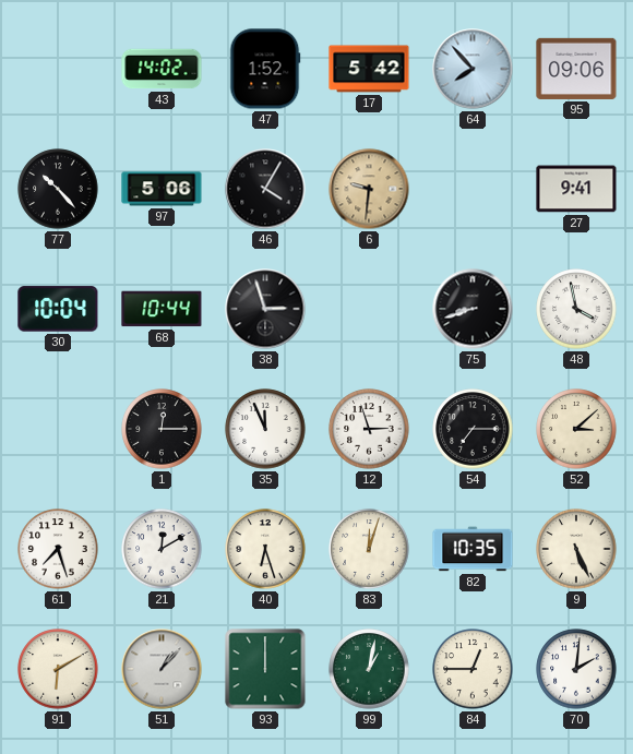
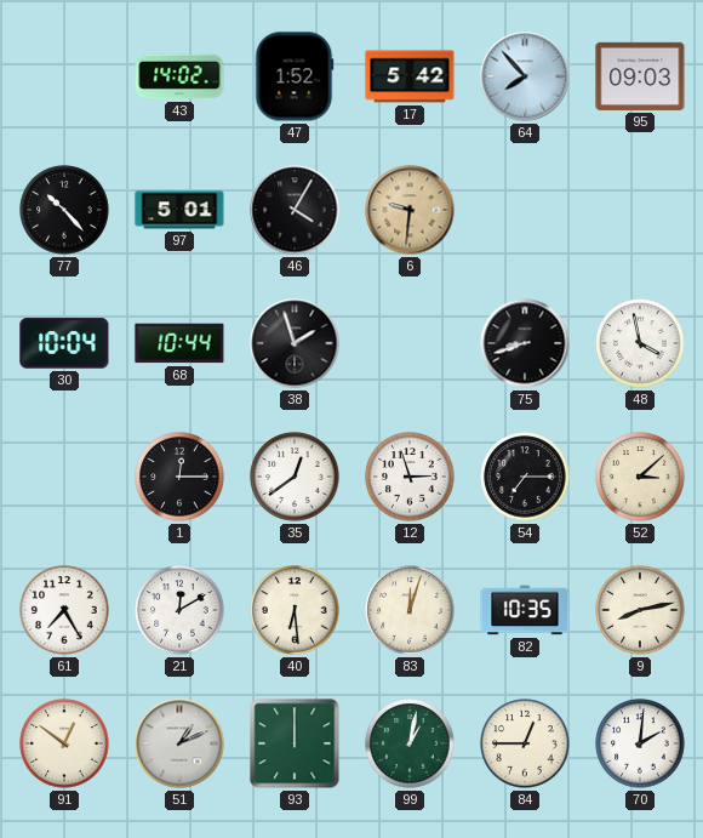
95: 09:06 -> 09:03 (640, 76)
97: 5:06 -> 5:01 (179, 210)
27: 9:41 -> none (576, 189)
38: 2:57 -> 1:57 (295, 343)
35: 11:56 -> 12:39 (295, 477)
61: 7:27 -> 7:25 (64, 610)
40: 6:27 -> 6:29 (295, 610)
9: 5:26 -> 8:13 (640, 610)
91: 6:10 -> 12:51 (64, 743)
51: 1:07 -> 1:11 (179, 743)
